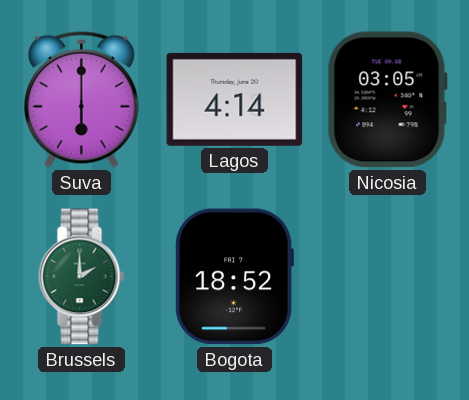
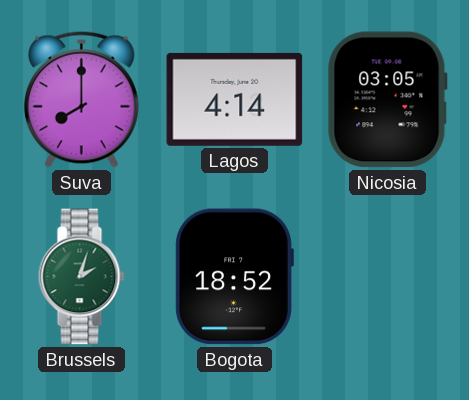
Suva: 6:00 -> 8:00 (81, 99)
Brussels: 2:00 -> 2:03 (82, 277)
